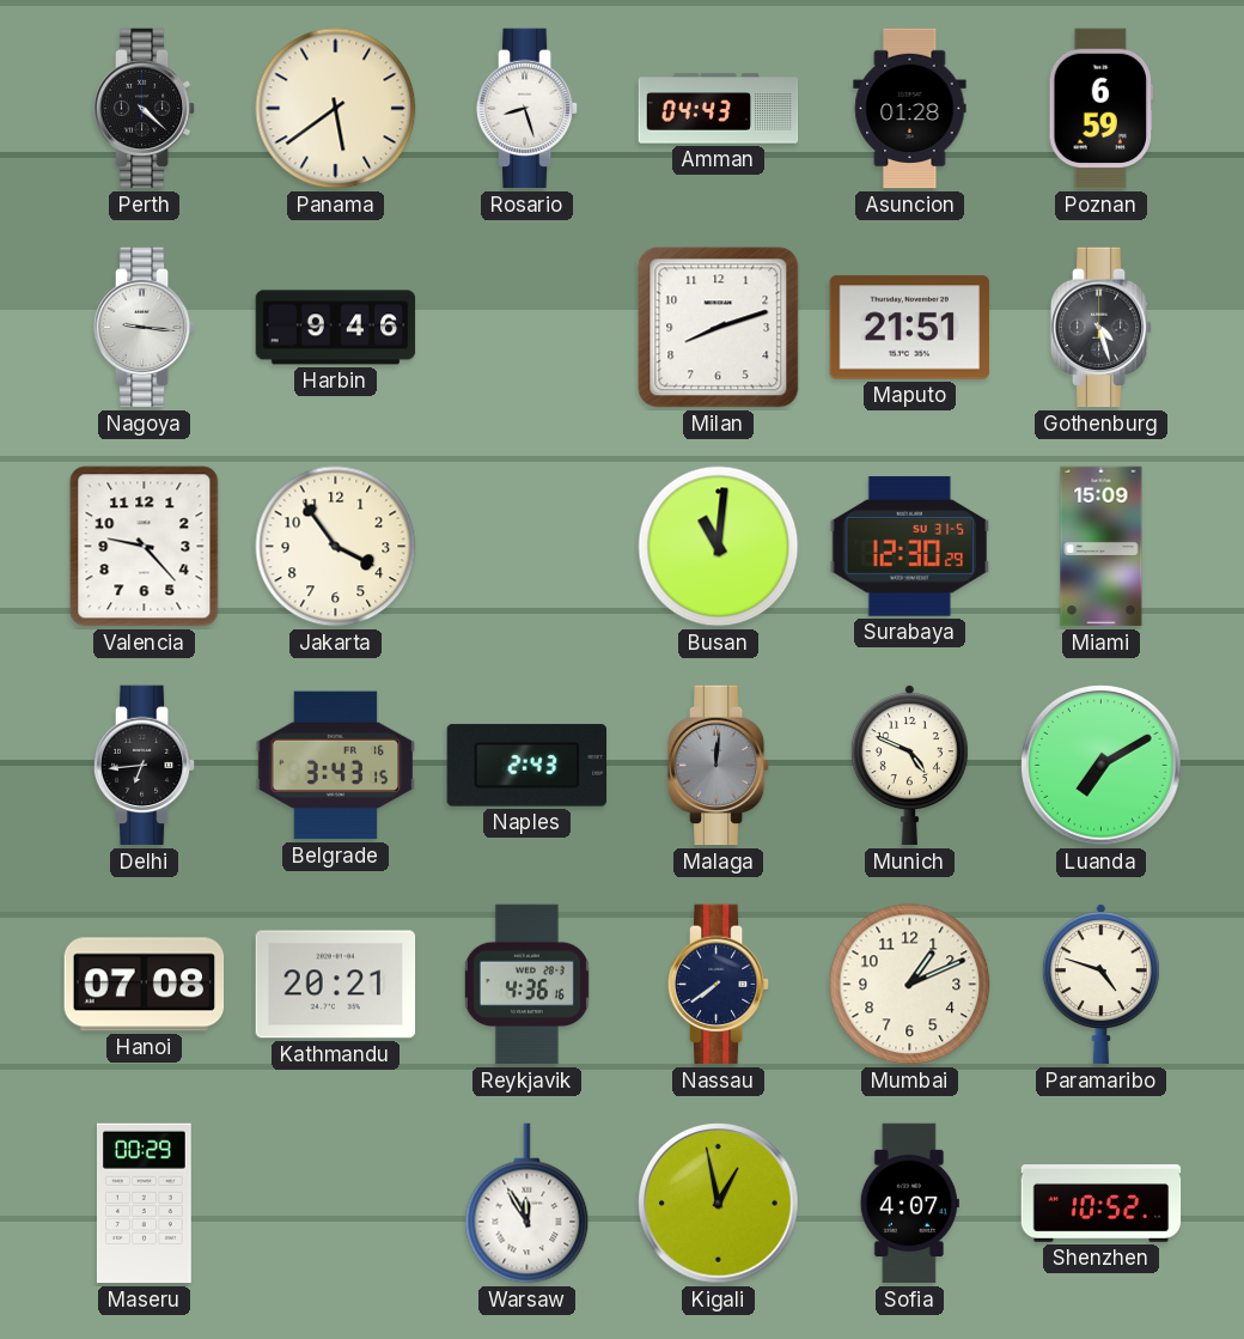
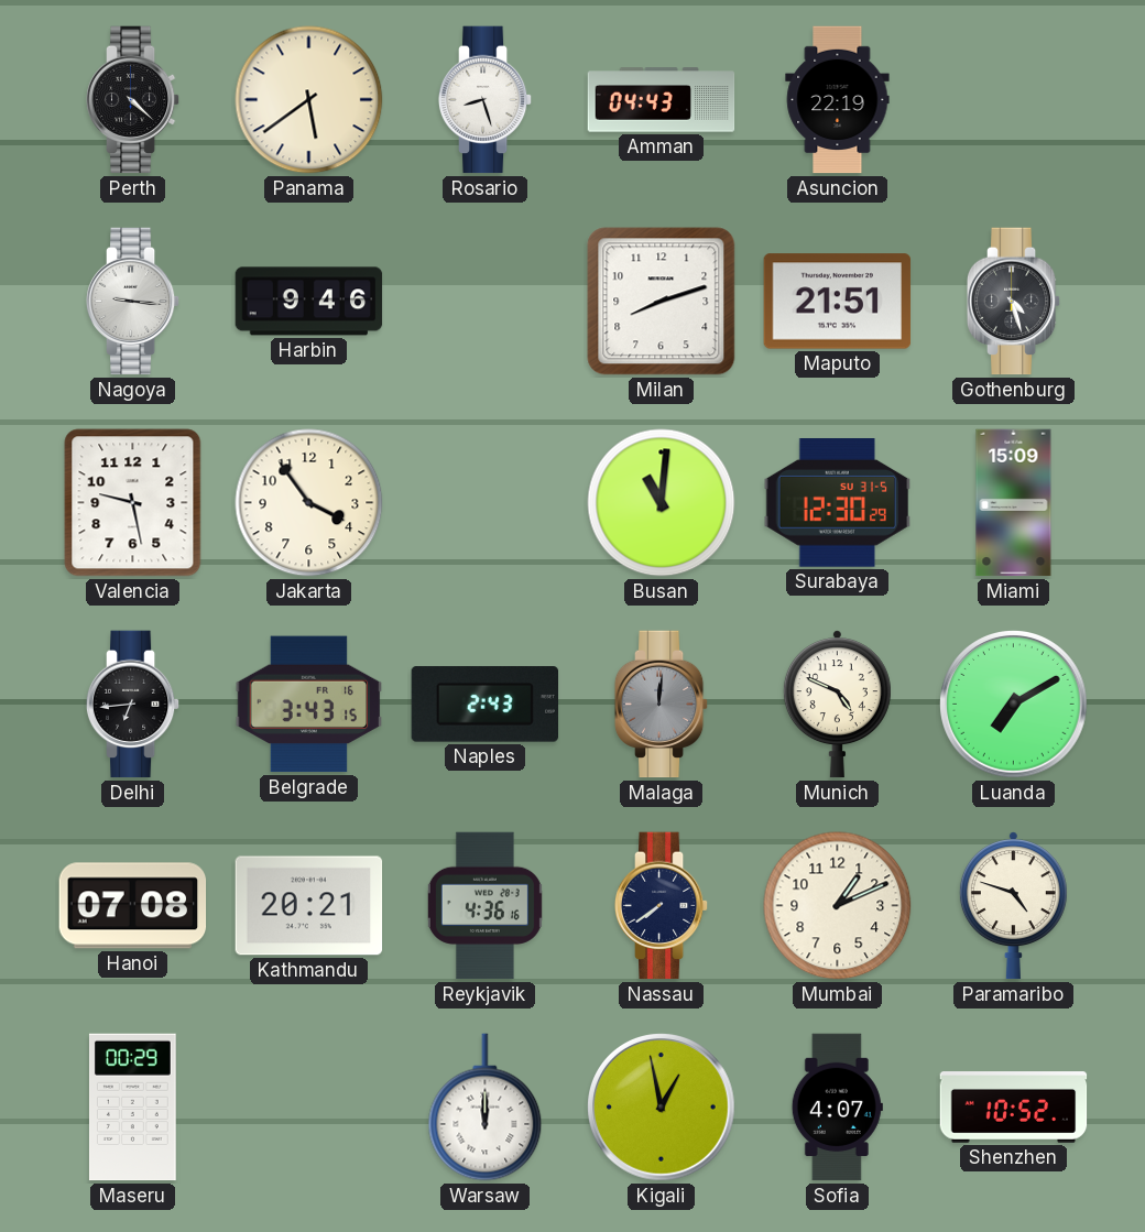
Asuncion: 01:28 -> 22:19 (838, 100)
Poznan: 6:59 -> none (1102, 109)
Valencia: 9:23 -> 9:28 (133, 503)
Warsaw: 11:55 -> 12:00 (486, 1108)
